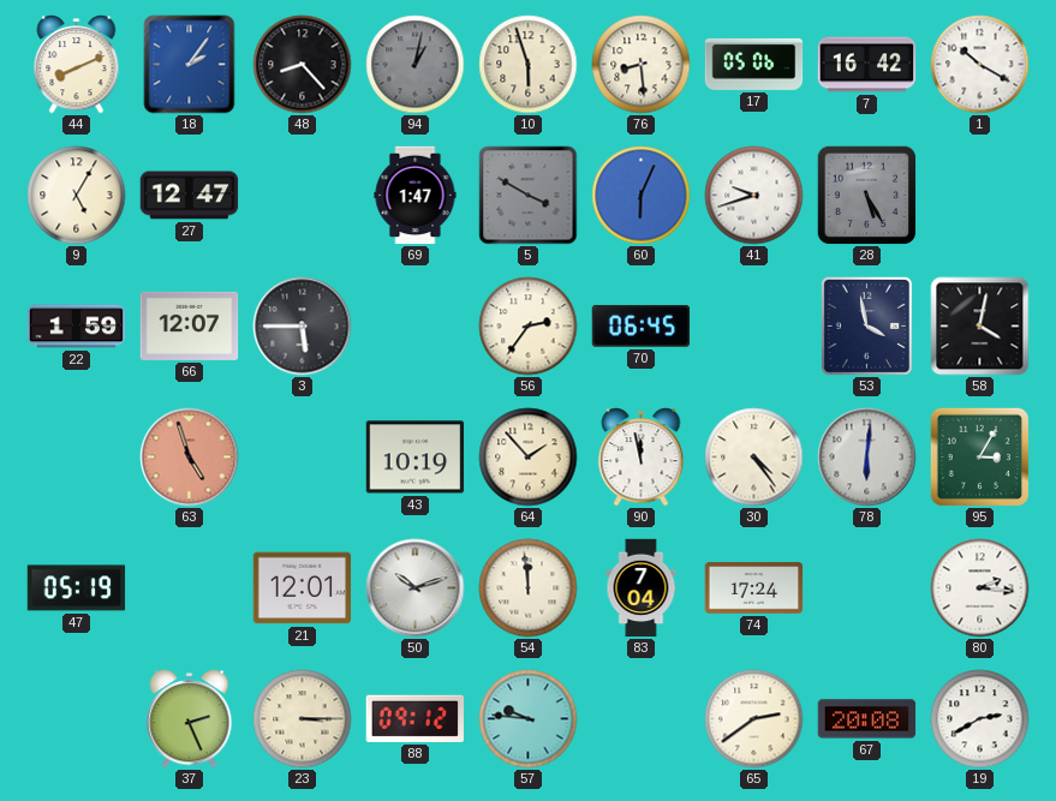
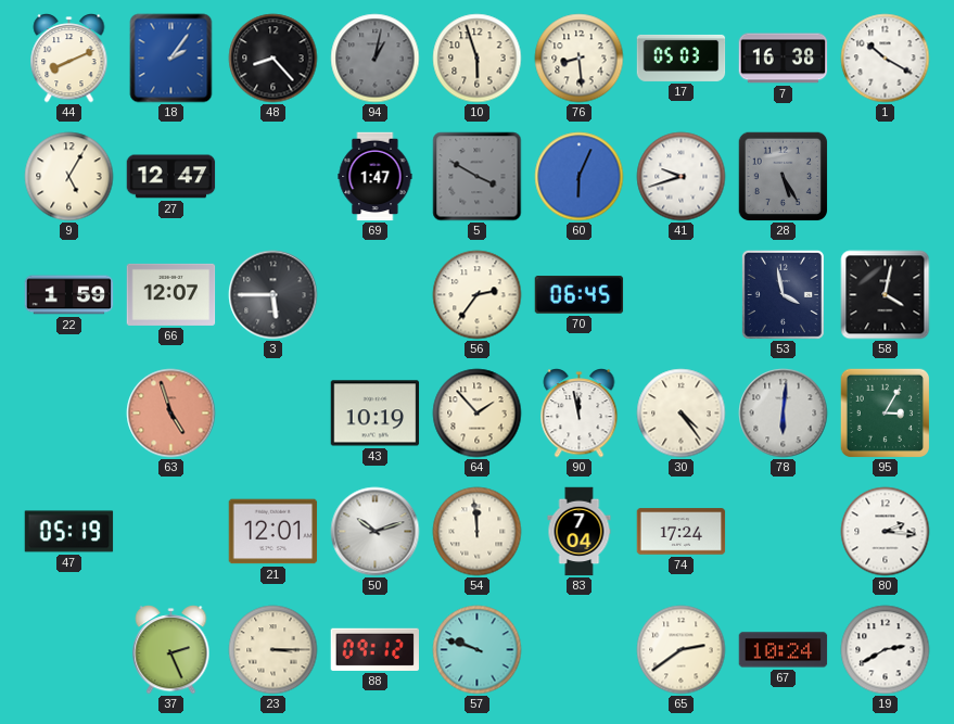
17: 05:06 -> 05:03 (682, 58)
7: 16:42 -> 16:38 (784, 59)
57: 9:46 -> 9:48 (478, 650)
67: 20:08 -> 10:24 (784, 650)
